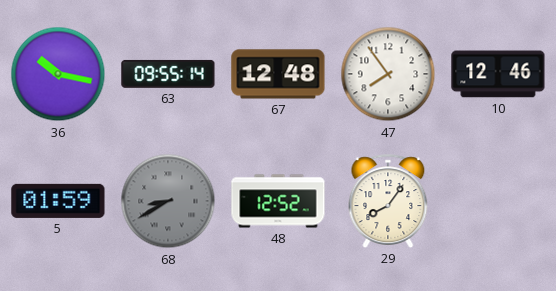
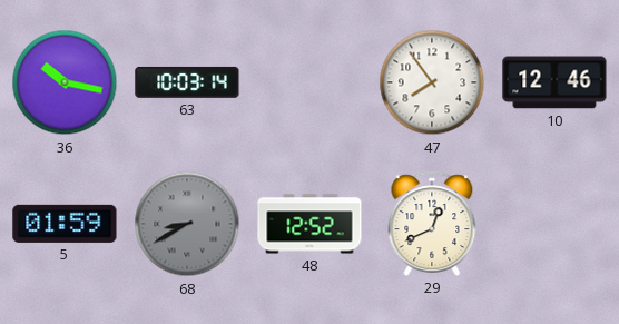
63: 09:55 -> 10:03 (187, 82)
67: 12:48 -> none (278, 74)
29: 8:06 -> 12:41 (432, 224)
